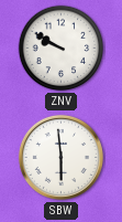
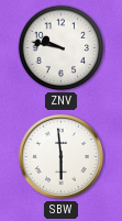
ZNV: 9:50 -> 9:47 (62, 48)
